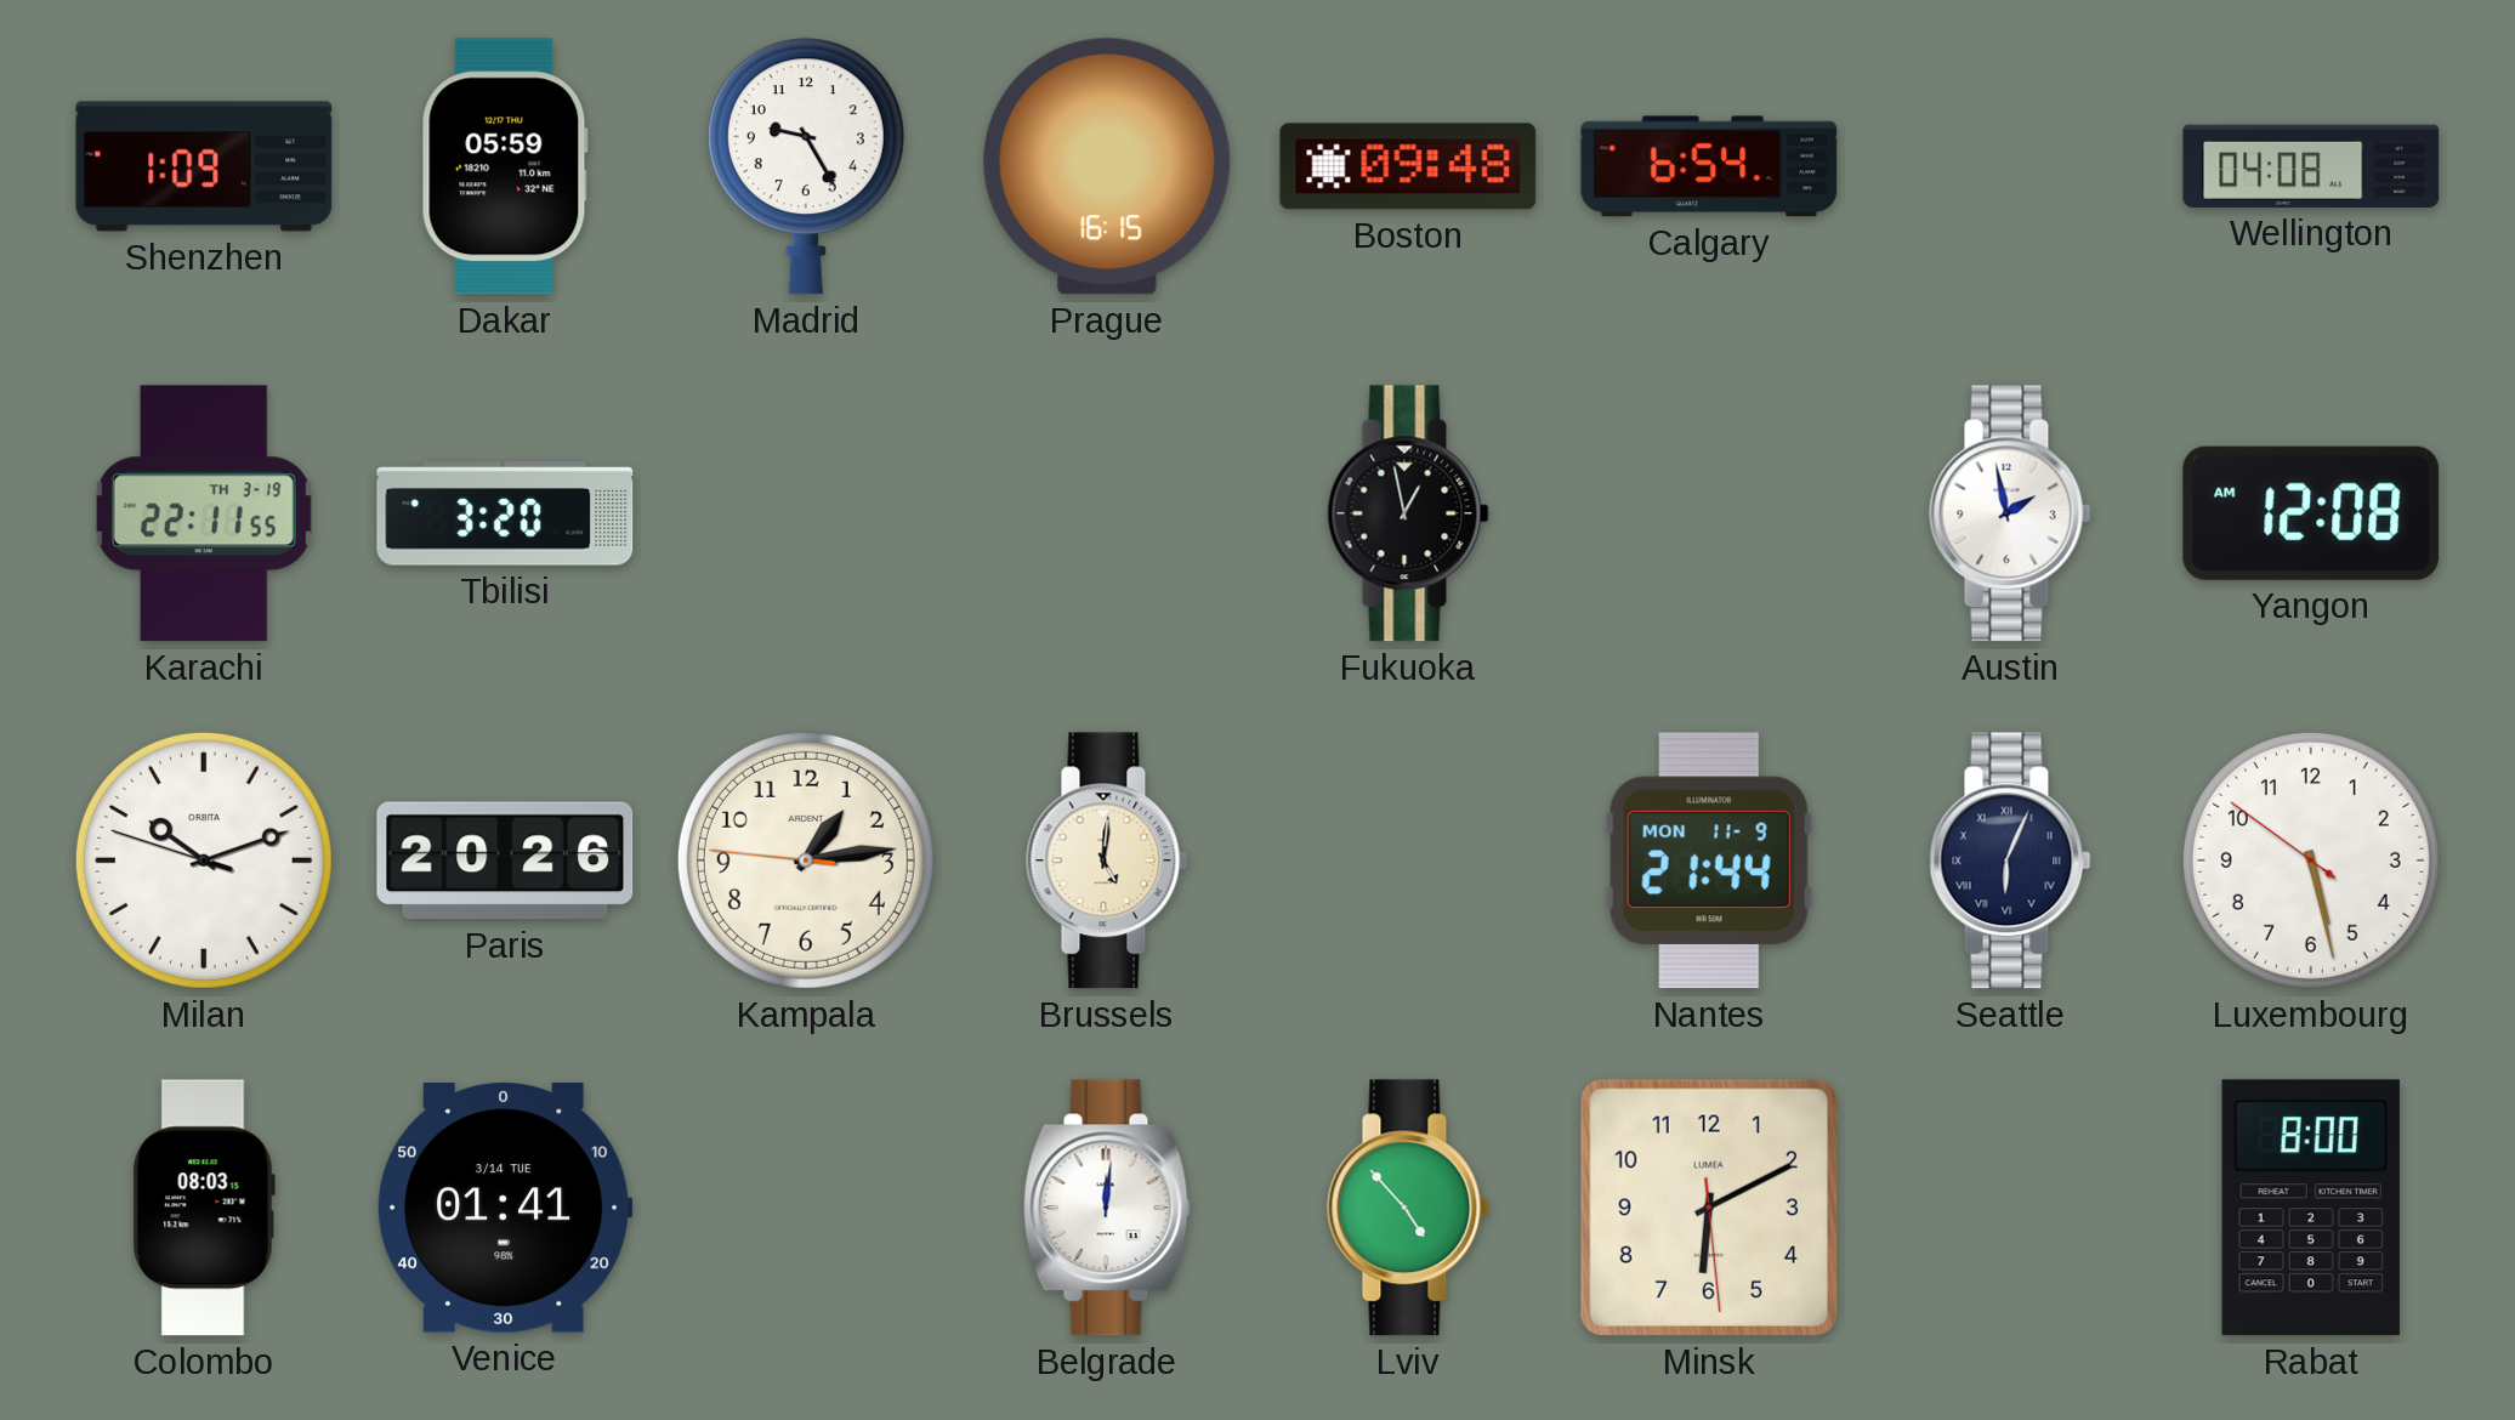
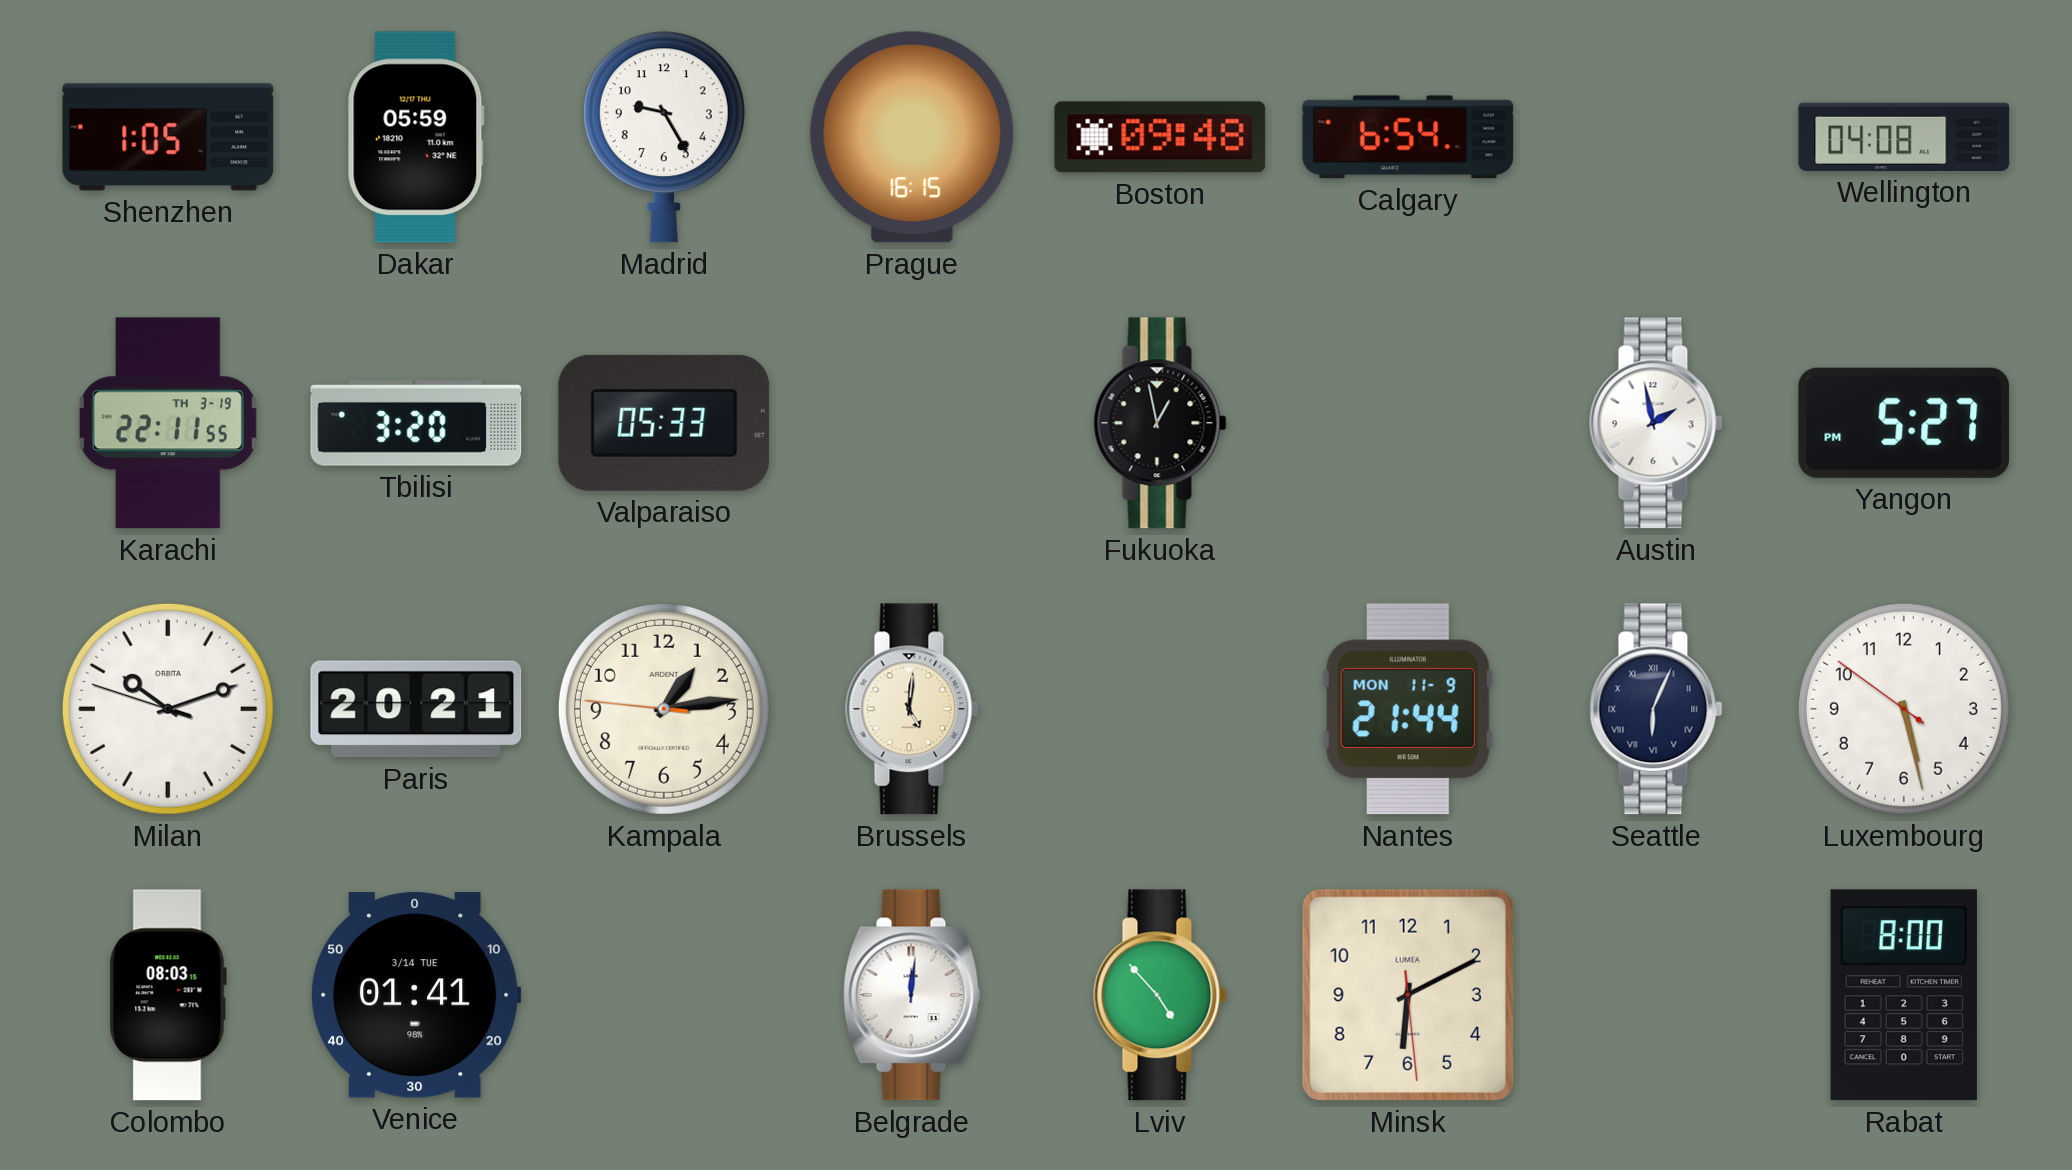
Shenzhen: 1:09 -> 1:05 (168, 137)
Valparaiso: none -> 05:33 (664, 423)
Yangon: 12:08 -> 5:27 (1904, 423)
Paris: 20:26 -> 20:21 (416, 709)
